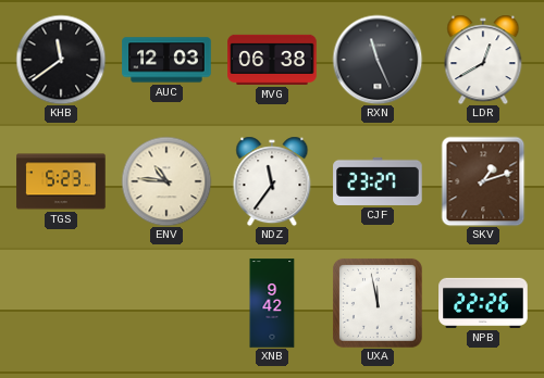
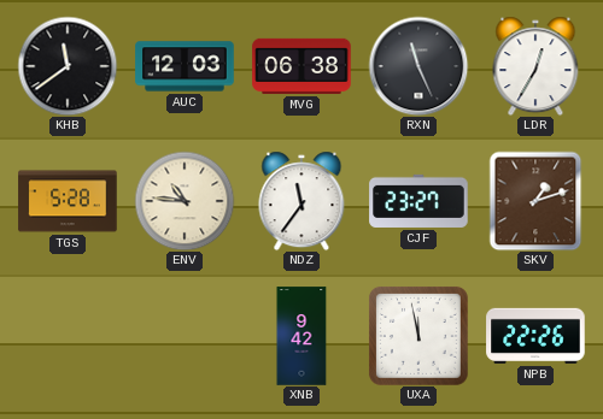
LDR: 12:40 -> 12:35 (535, 66)
TGS: 5:23 -> 5:28 (68, 201)
